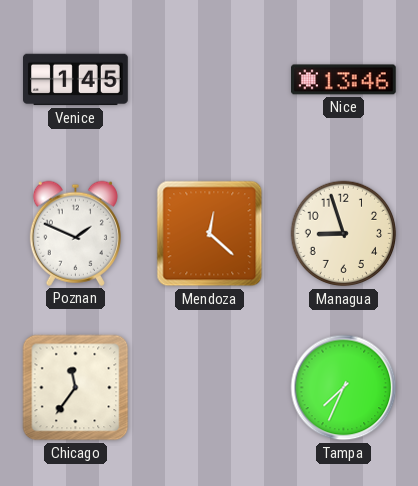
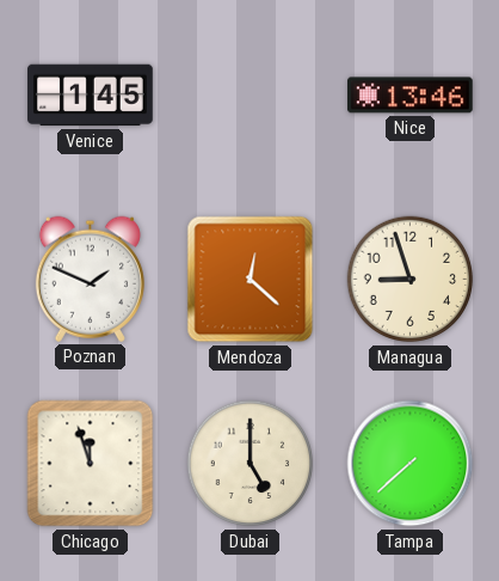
Chicago: 11:36 -> 11:57 (91, 464)
Dubai: none -> 5:00 (251, 464)
Tampa: 7:34 -> 7:38 (411, 464)
